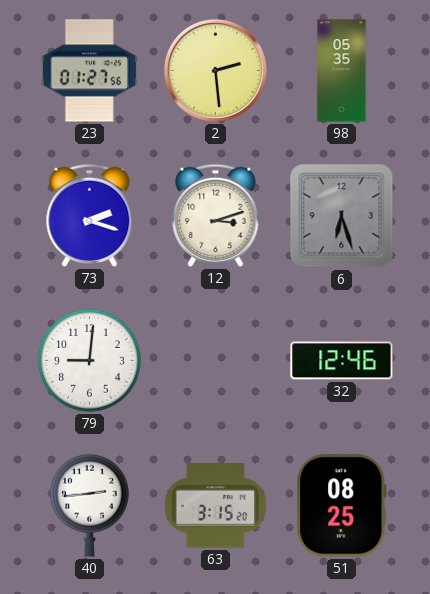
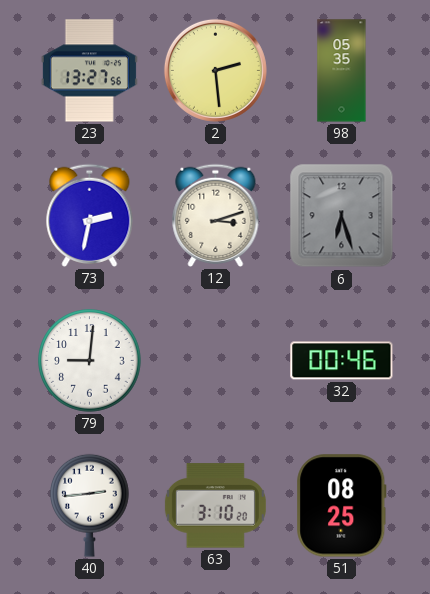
23: 01:27 -> 13:27 (89, 71)
73: 2:18 -> 2:32 (90, 215)
32: 12:46 -> 00:46 (342, 361)
63: 3:15 -> 3:10 (215, 506)
